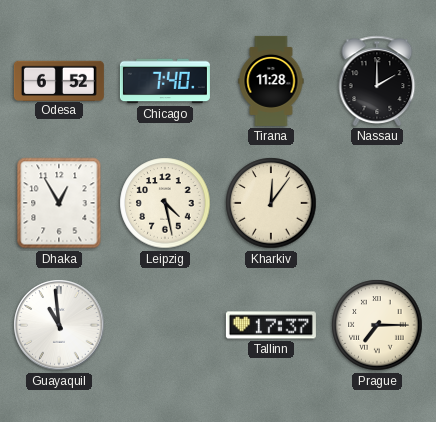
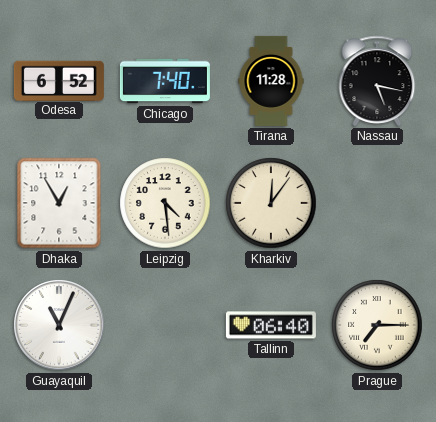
Nassau: 2:00 -> 5:17 (377, 81)
Leipzig: 4:28 -> 4:29 (165, 203)
Guayaquil: 10:59 -> 11:04 (59, 325)
Tallinn: 17:37 -> 06:40 (271, 325)
